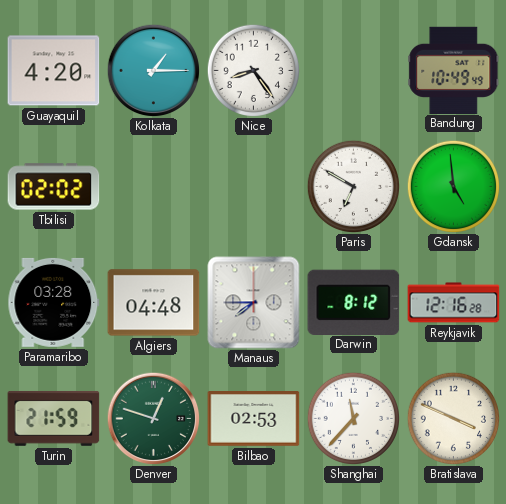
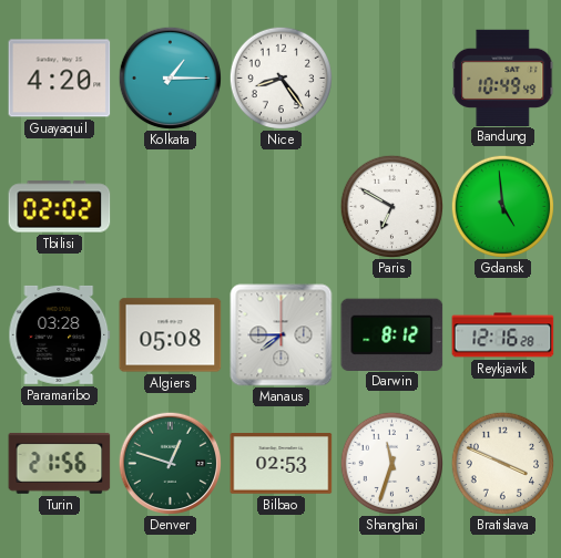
Algiers: 04:48 -> 05:08 (171, 335)
Turin: 21:59 -> 21:56 (60, 463)
Shanghai: 11:37 -> 11:33 (391, 463)
